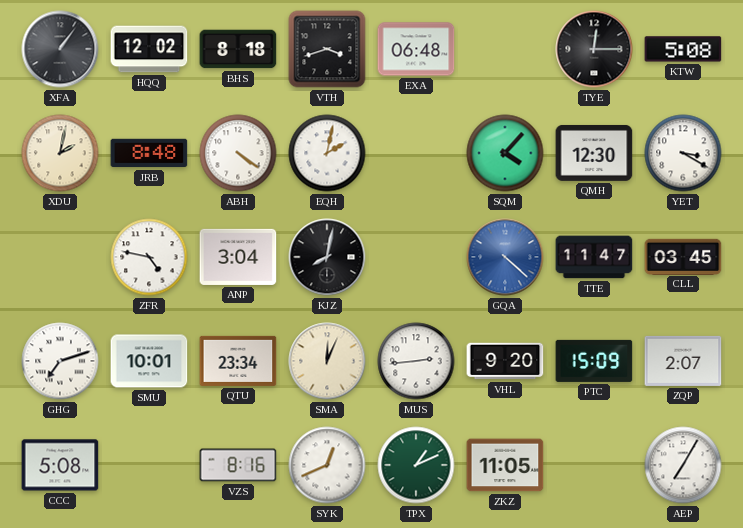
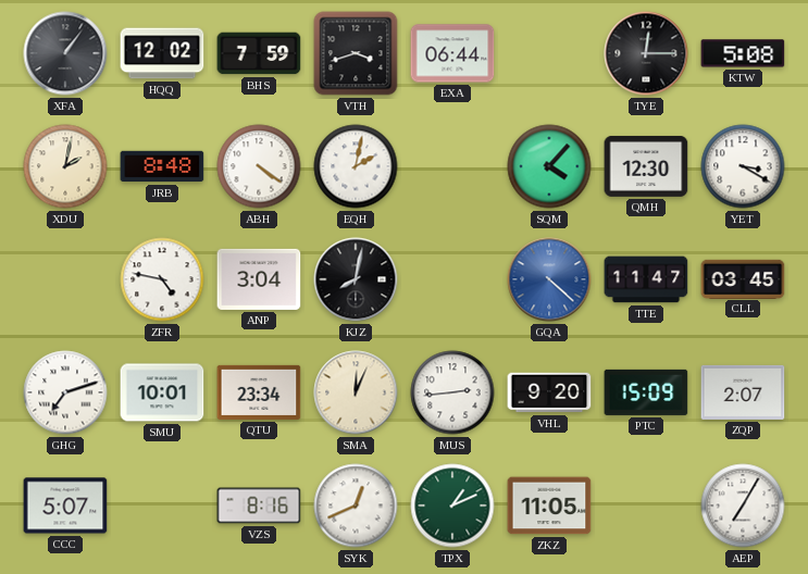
BHS: 8:18 -> 7:59 (259, 53)
EXA: 06:48 -> 06:44 (452, 53)
CCC: 5:08 -> 5:07 (65, 506)
